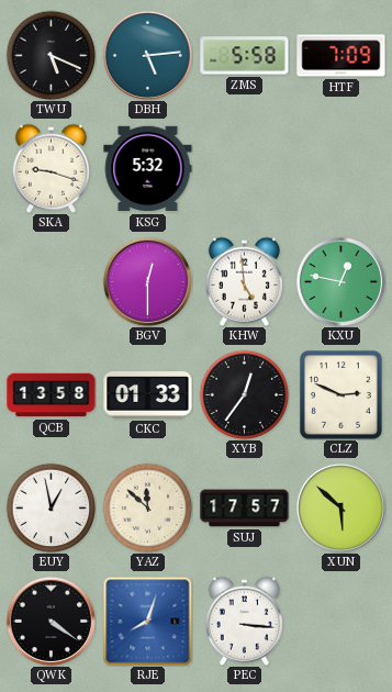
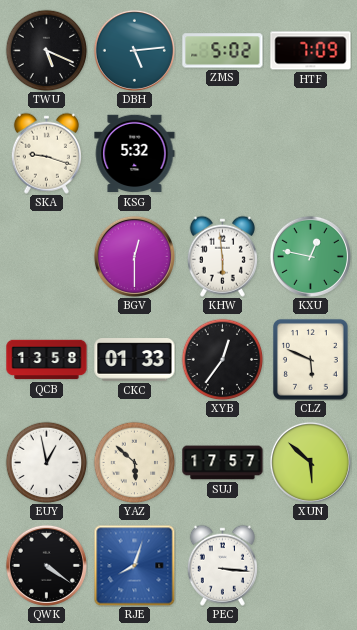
ZMS: 5:58 -> 5:02 (223, 51)
KHW: 4:59 -> 5:59 (222, 256)
CLZ: 2:49 -> 5:49 (310, 360)
YAZ: 11:52 -> 5:52 (134, 462)
